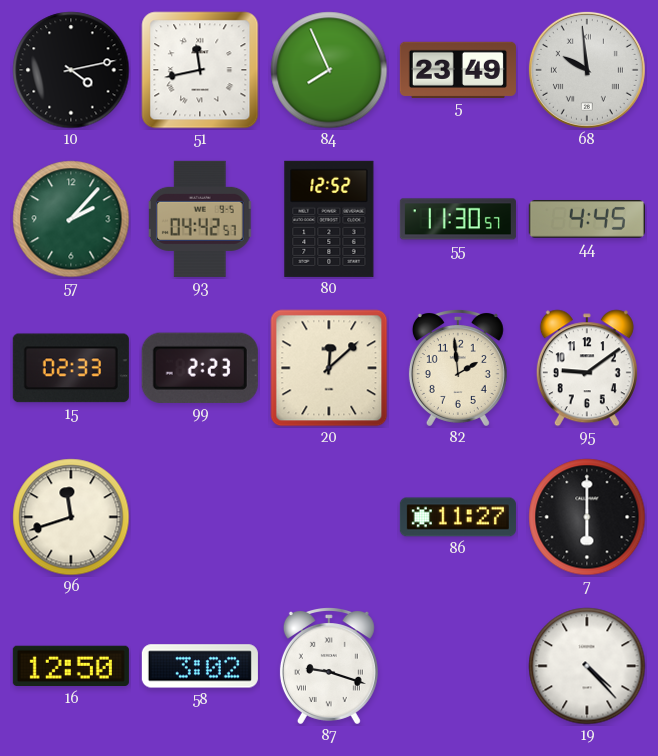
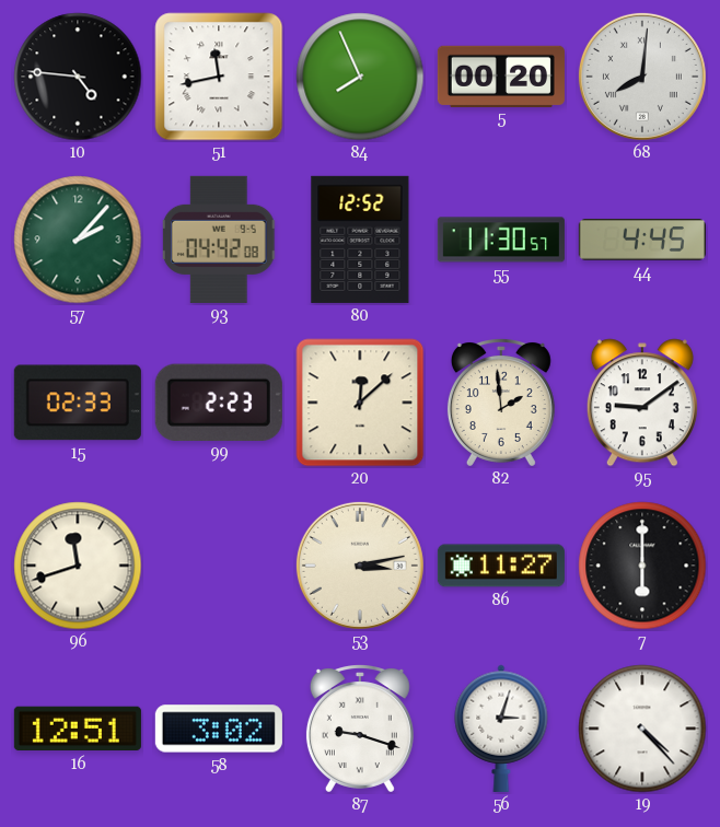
10: 4:13 -> 4:46 (78, 77)
5: 23:49 -> 00:20 (501, 75)
68: 9:59 -> 8:01 (642, 77)
93: 04:42:57 -> 04:42:08 (219, 240)
53: none -> 3:13 (360, 566)
16: 12:50 -> 12:51 (78, 729)
56: none -> 3:03 (501, 729)
